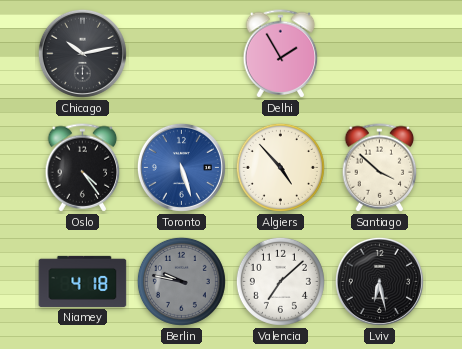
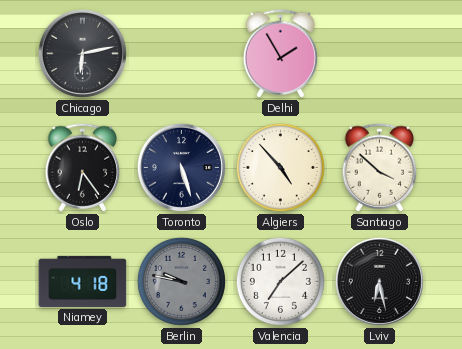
Chicago: 10:13 -> 6:13 (82, 53)
Oslo: 4:24 -> 6:24 (83, 168)
Toronto dial: blue -> navy (181, 167)
